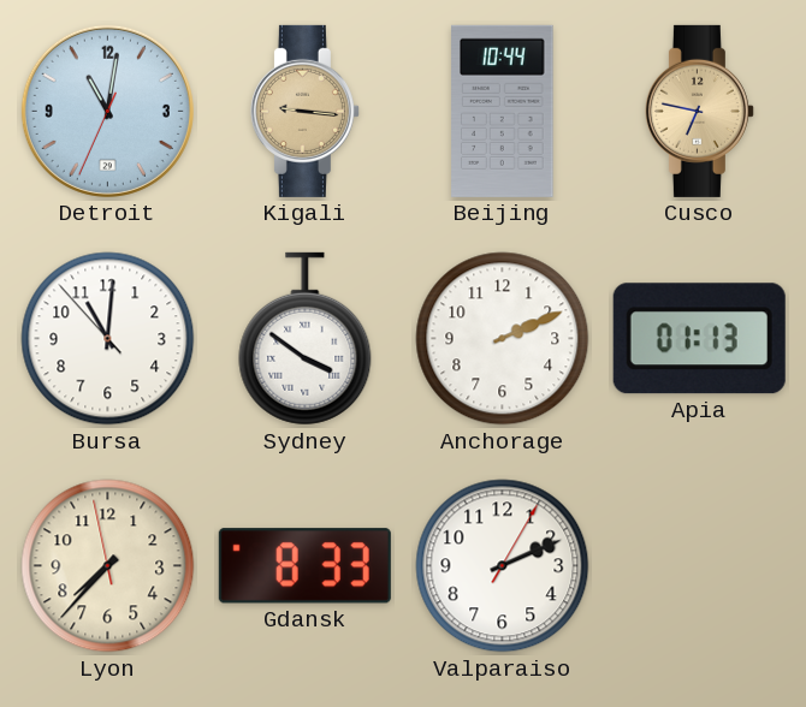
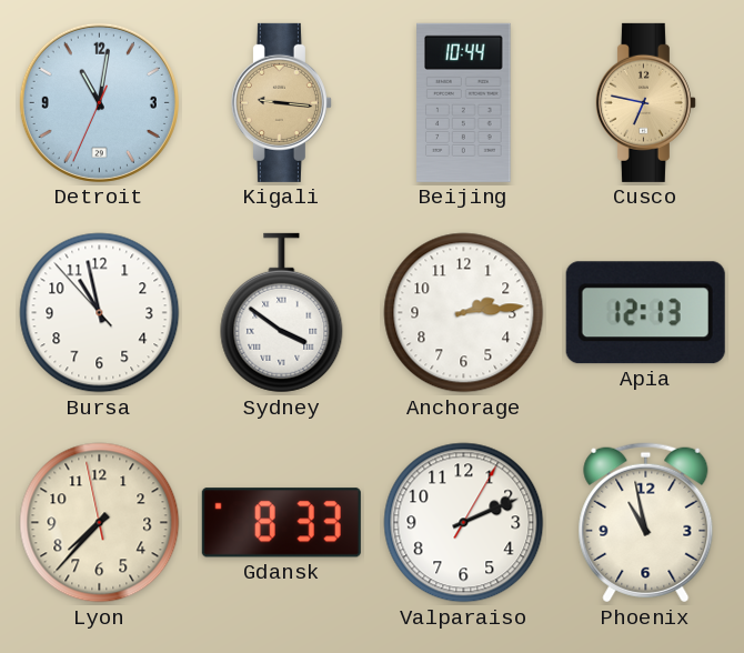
Bursa: 11:00 -> 10:57 (100, 313)
Anchorage: 2:11 -> 2:14 (464, 313)
Apia: 01:13 -> 12:13 (645, 313)
Phoenix: none -> 10:58 (646, 523)
